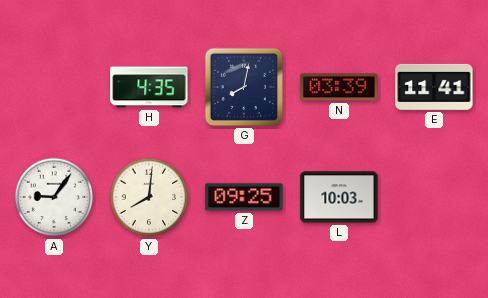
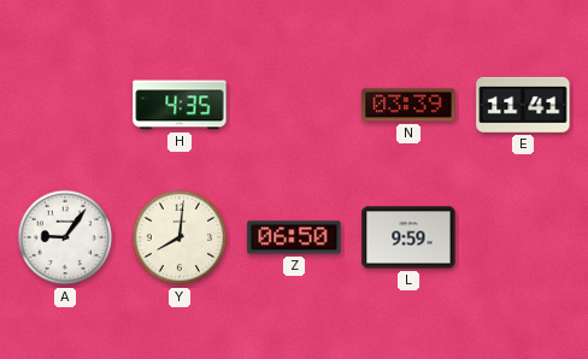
G: 8:02 -> none (244, 87)
Z: 09:25 -> 06:50 (294, 237)
L: 10:03 -> 9:59 (408, 237)
